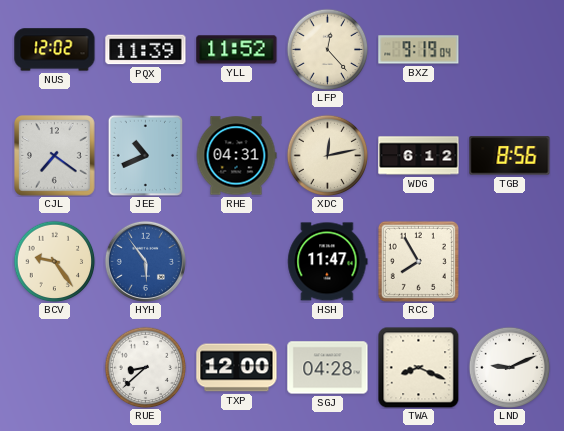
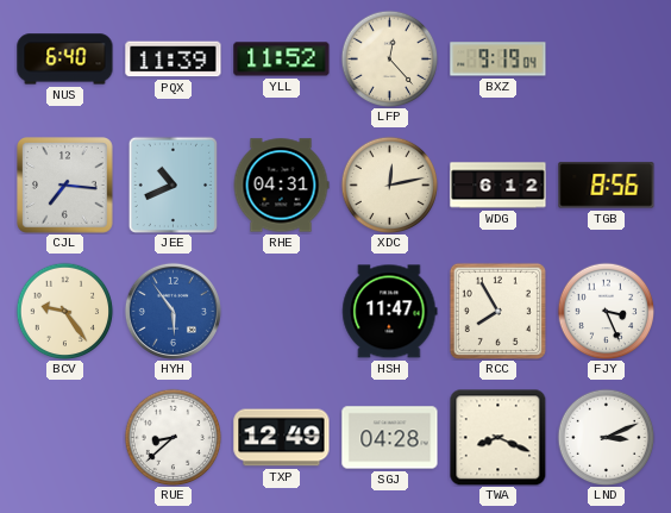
NUS: 12:02 -> 6:40 (65, 60)
CJL: 7:21 -> 7:16 (65, 186)
FJY: none -> 3:26 (606, 311)
TXP: 12:00 -> 12:49 (282, 438)
LND: 9:11 -> 3:11 (606, 437)
